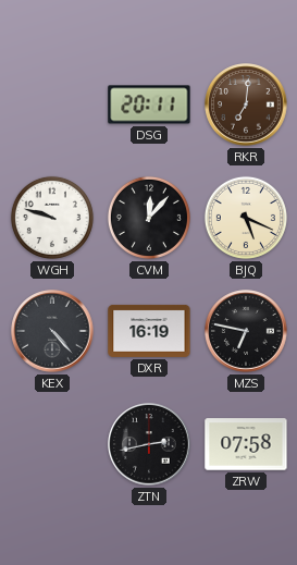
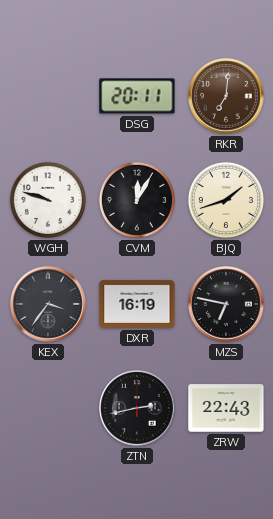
CVM: 12:07 -> 12:05 (137, 200)
BJQ: 5:19 -> 1:42 (226, 200)
KEX: 4:23 -> 3:36 (48, 304)
ZRW: 07:58 -> 22:43 (226, 408)
